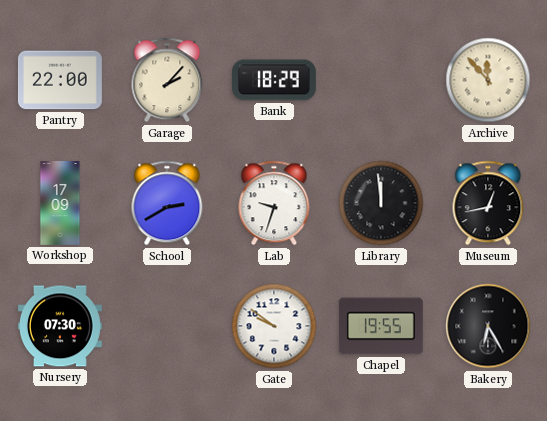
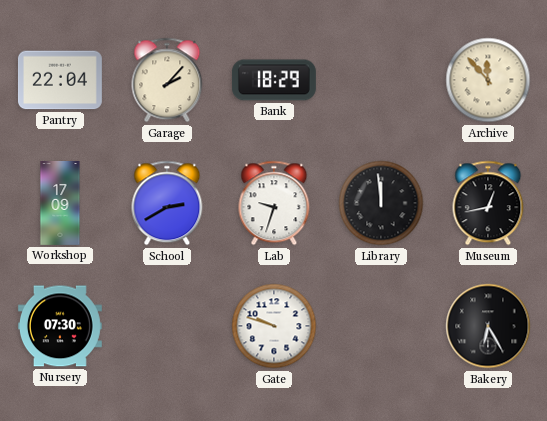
Pantry: 22:00 -> 22:04 (60, 80)
Gate: 9:51 -> 9:48 (274, 326)
Chapel: 19:55 -> none (381, 326)
